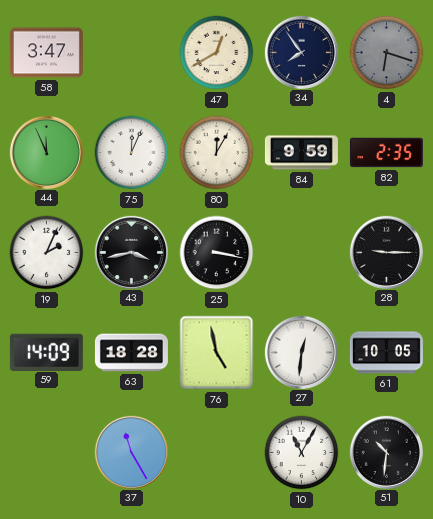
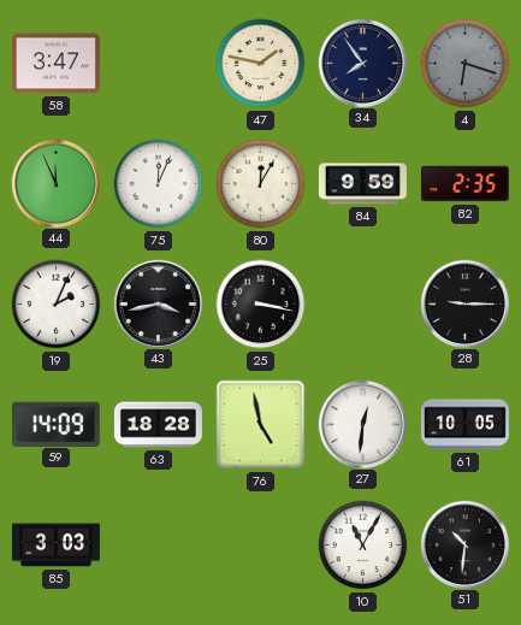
47: 12:40 -> 1:47 (261, 64)
85: none -> 3:03 (55, 546)
37: 11:25 -> none (131, 452)
